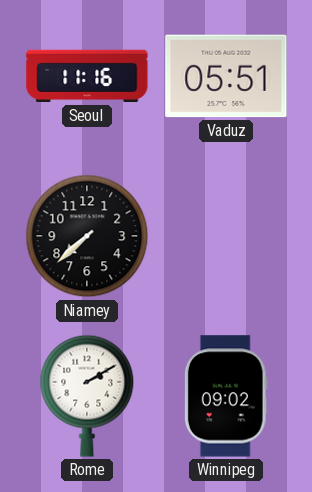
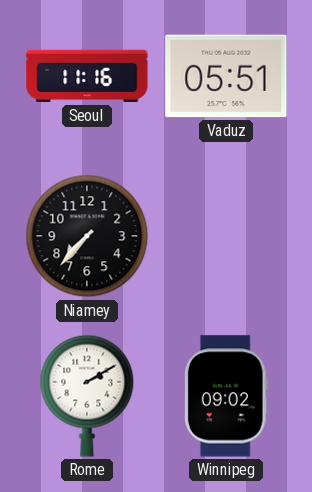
Niamey: 7:38 -> 7:37 (87, 236)
